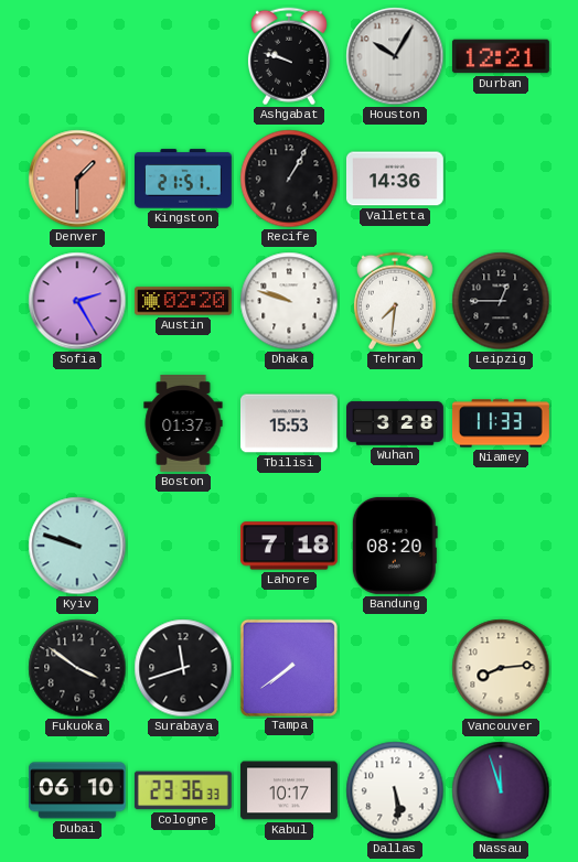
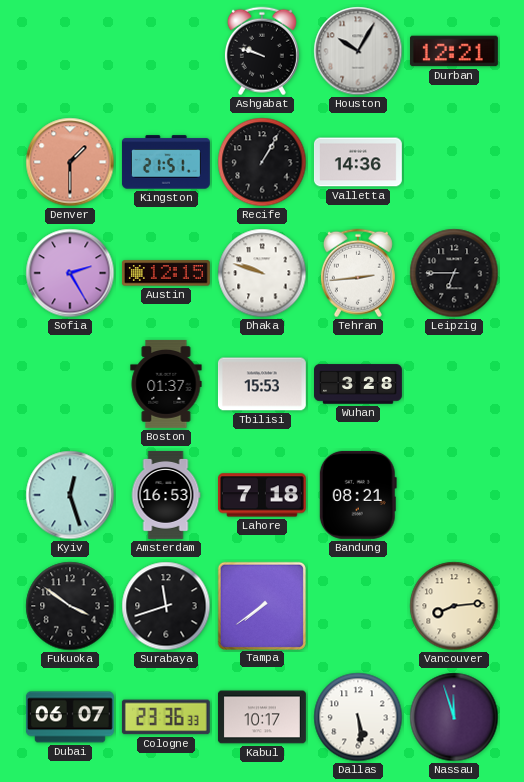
Austin: 02:20 -> 12:15 (166, 273)
Tehran: 7:31 -> 2:44 (358, 273)
Leipzig: 12:45 -> 6:45 (454, 273)
Niamey: 11:33 -> none (501, 423)
Kyiv: 9:48 -> 12:27 (70, 495)
Amsterdam: none -> 16:53 (166, 495)
Bandung: 08:20 -> 08:21 (358, 495)
Dubai: 06:10 -> 06:07 (70, 717)
